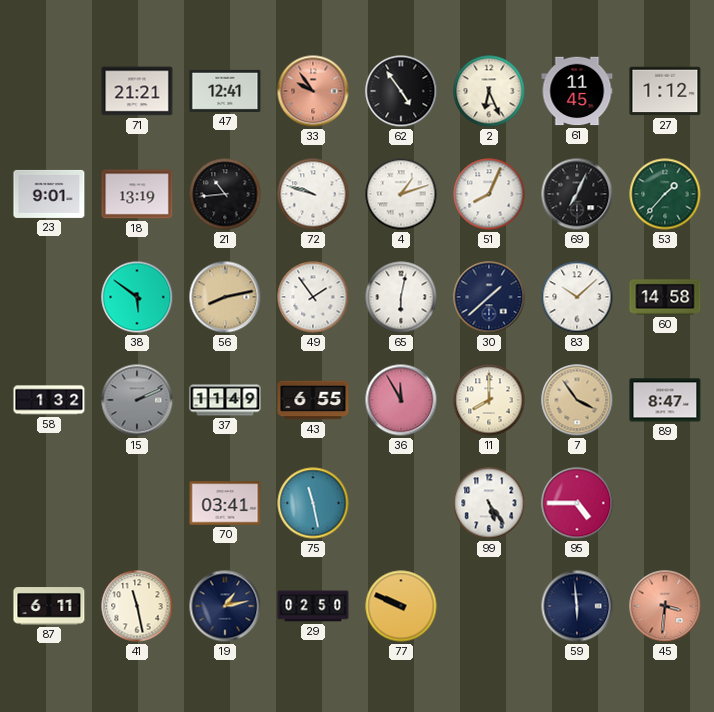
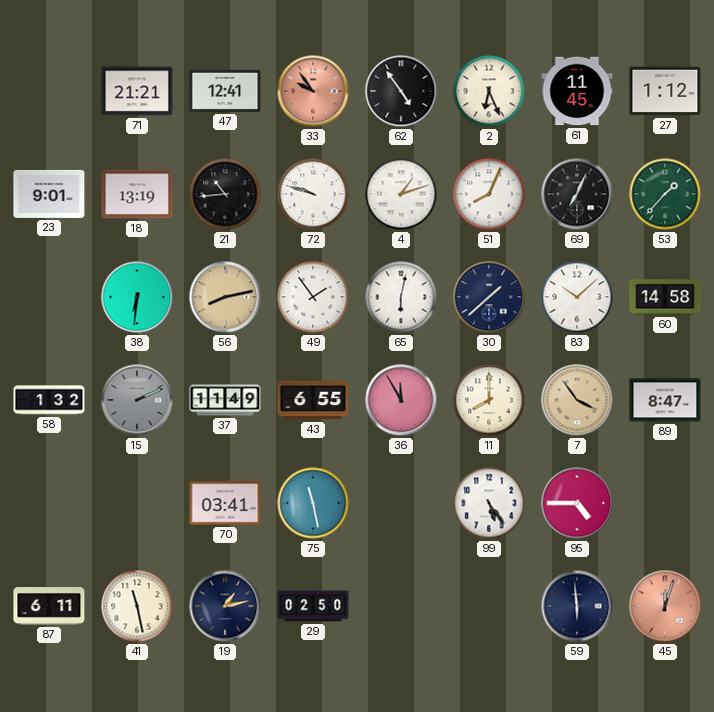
38: 5:51 -> 6:31 (137, 297)
77: 9:49 -> none (401, 606)
45: 3:31 -> 12:03 (665, 606)
